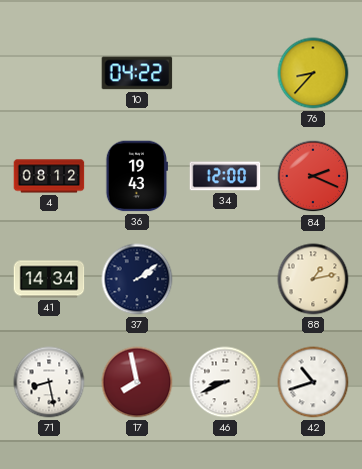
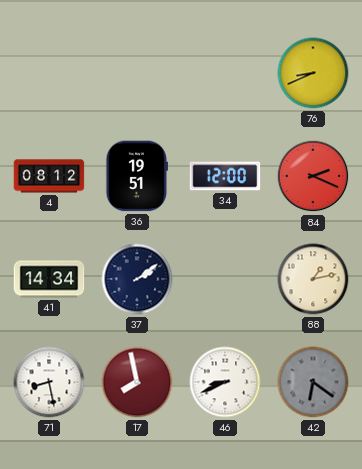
10: 04:22 -> none (137, 73)
76: 8:37 -> 8:41 (313, 73)
36: 19:43 -> 19:51 (137, 176)
42: 10:42 -> 6:21 (313, 382)
42 dial: white -> grey (313, 382)
